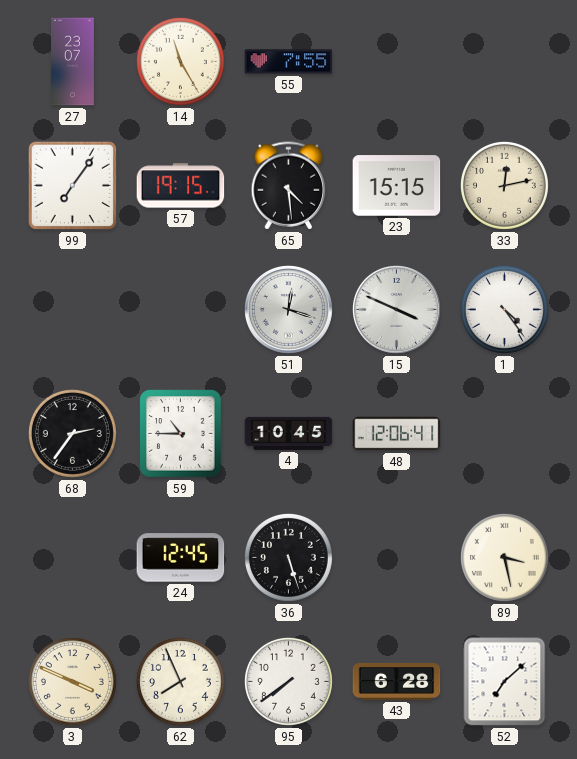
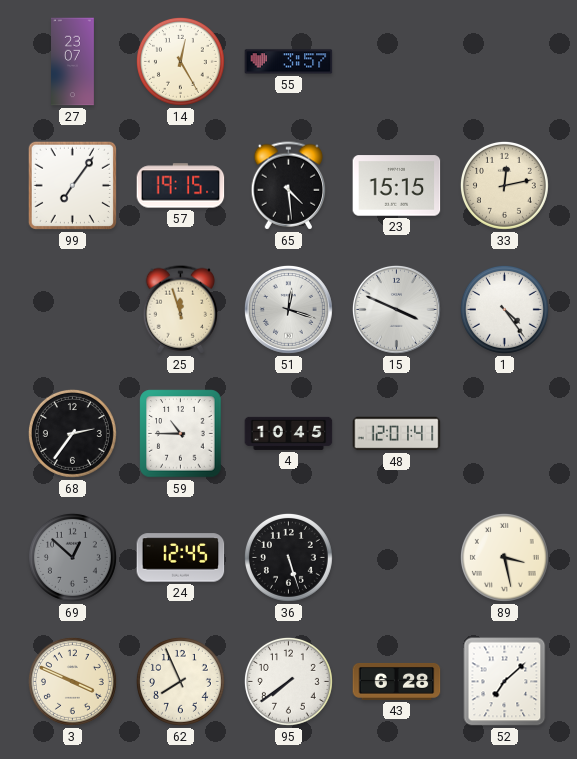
14: 11:25 -> 12:25 (180, 61)
55: 7:55 -> 3:57 (289, 62)
25: none -> 11:57 (181, 310)
48: 12:06 -> 12:01 (397, 434)
69: none -> 12:52 (72, 557)
